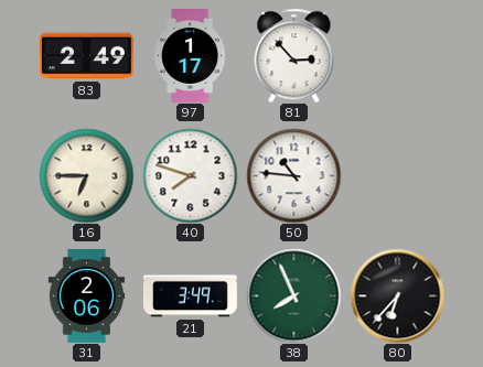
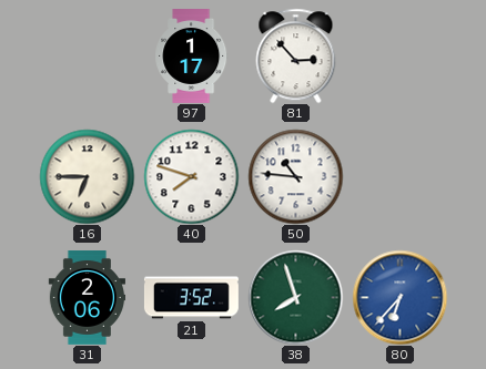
83: 2:49 -> none (86, 56)
21: 3:49 -> 3:52 (191, 298)
38: 7:56 -> 7:57 (295, 297)
80 dial: black -> blue (399, 297)
